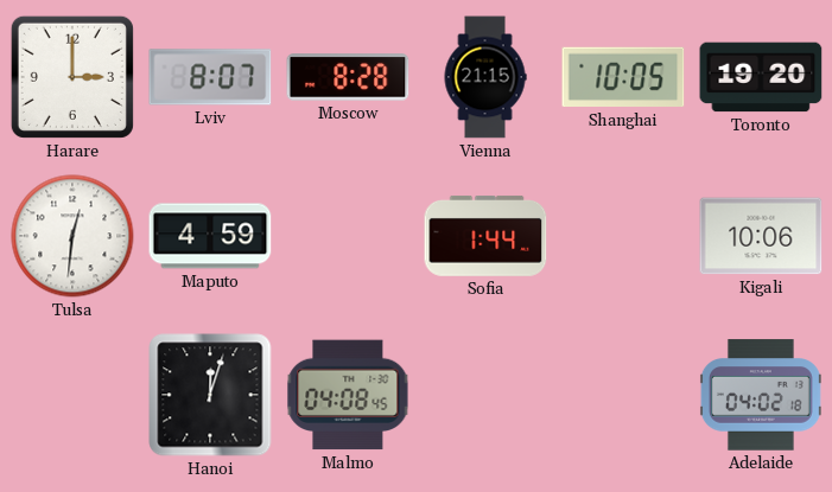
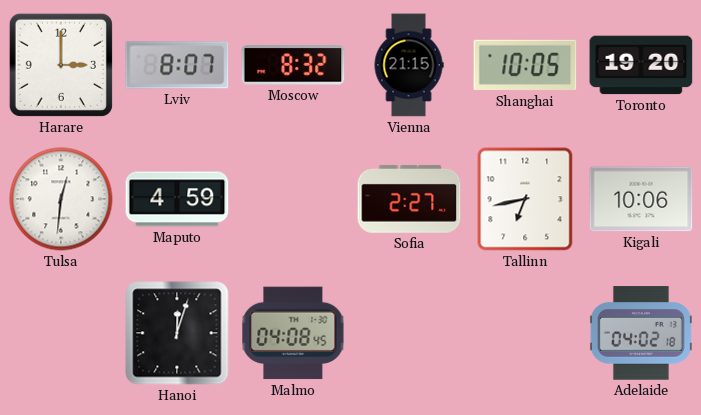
Moscow: 8:28 -> 8:32 (293, 65)
Sofia: 1:44 -> 2:27 (409, 199)
Tallinn: none -> 6:43 (525, 199)
